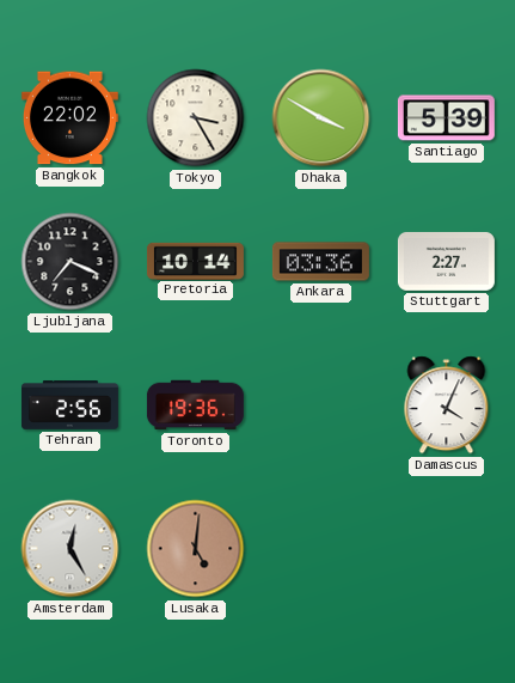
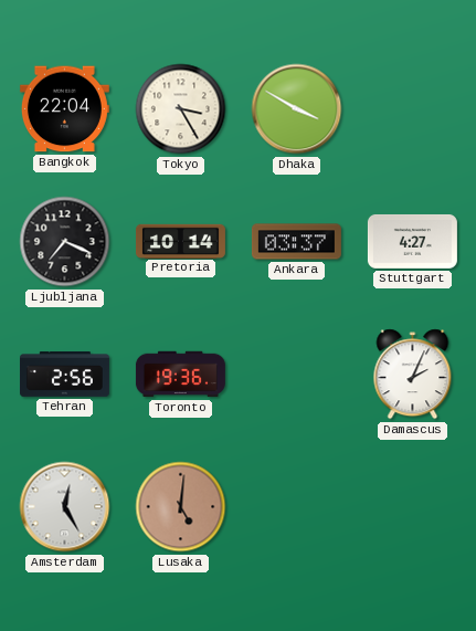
Bangkok: 22:02 -> 22:04 (64, 109)
Santiago: 5:39 -> none (446, 118)
Ankara: 03:36 -> 03:37 (296, 242)
Stuttgart: 2:27 -> 4:27 (412, 241)
Damascus: 4:04 -> 2:04 (413, 375)
